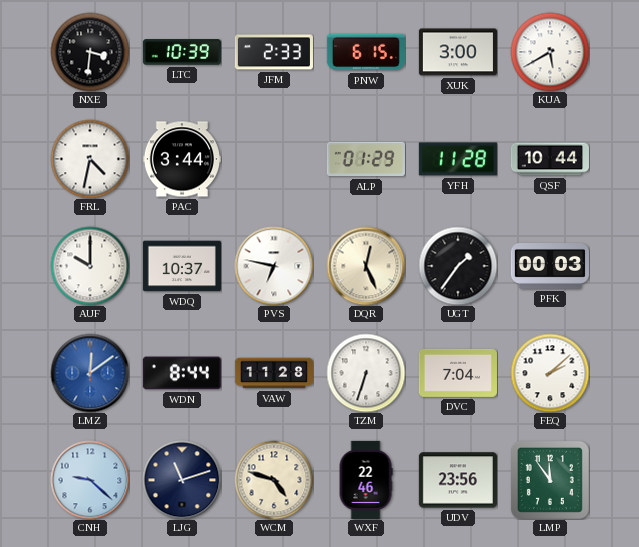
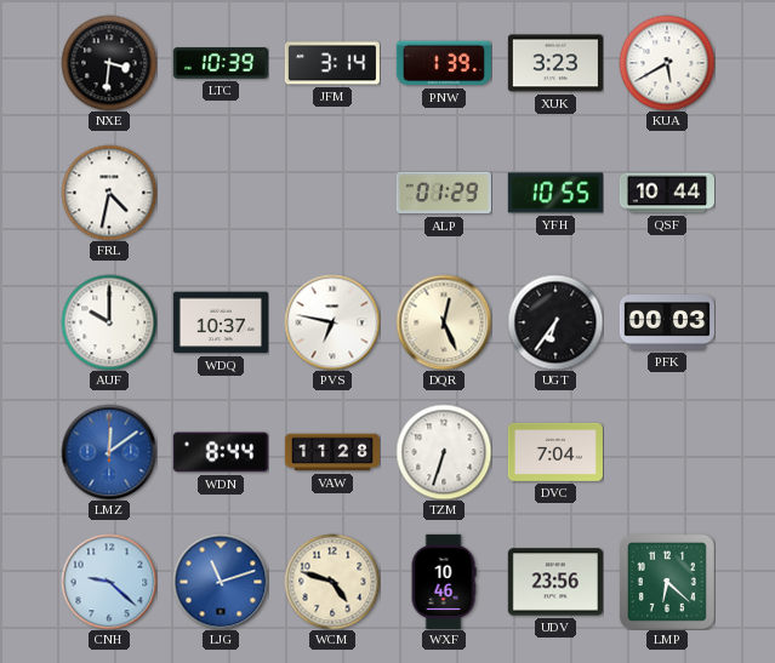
JFM: 2:33 -> 3:14 (332, 63)
PNW: 6:15 -> 1:39 (444, 63)
XUK: 3:00 -> 3:23 (555, 63)
PAC: 3:44 -> none (182, 159)
YFH: 11:28 -> 10:55 (555, 193)
UGT: 1:36 -> 6:36 (555, 322)
FEQ: 2:08 -> none (550, 373)
LJG dial: navy -> blue (221, 582)
WXF: 22:46 -> 10:46 (444, 582)
LMP: 11:54 -> 6:22 (667, 582)
